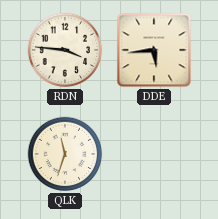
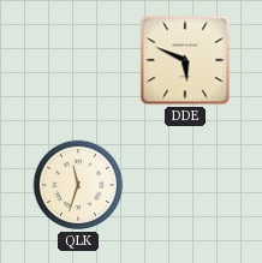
RDN: 3:46 -> none (65, 50)
DDE: 5:44 -> 5:49 (185, 60)
